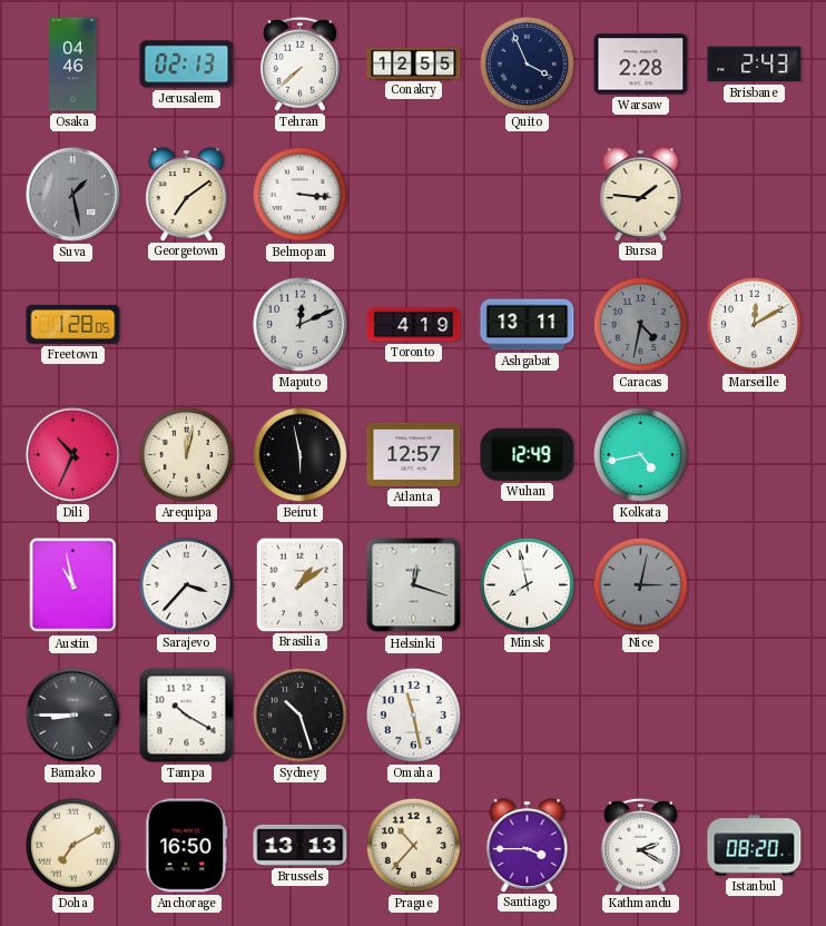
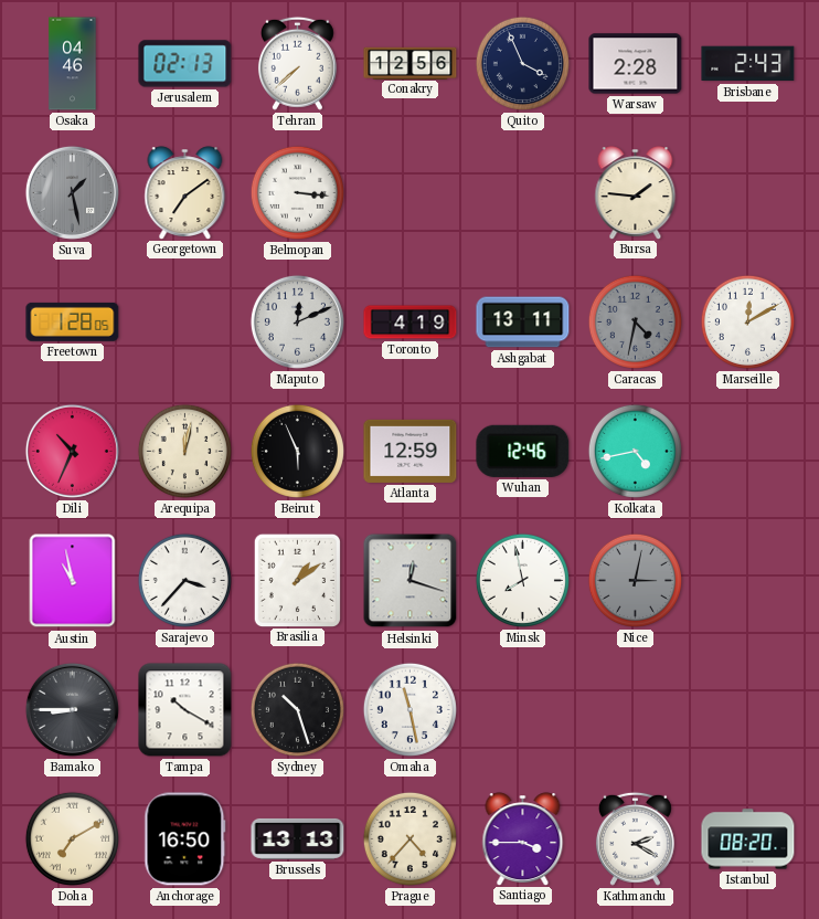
Conakry: 12:55 -> 12:56 (411, 63)
Beirut: 5:58 -> 5:56 (297, 451)
Atlanta: 12:57 -> 12:59 (411, 451)
Wuhan: 12:49 -> 12:46 (523, 451)
Prague: 10:37 -> 4:37 (410, 838)
